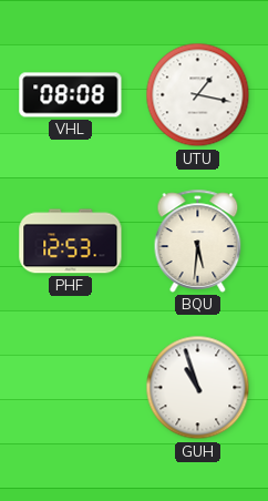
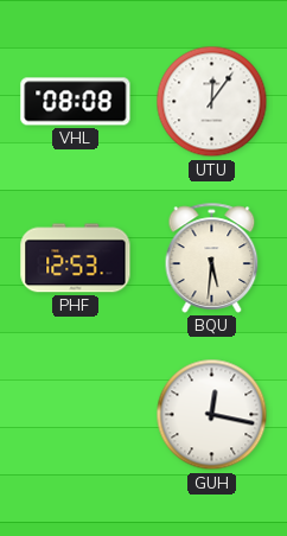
UTU: 1:17 -> 12:06 (212, 102)
GUH: 10:57 -> 12:17 (212, 415)
